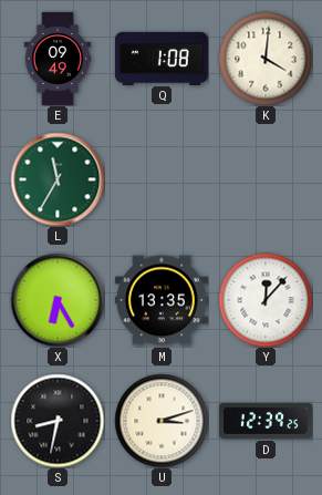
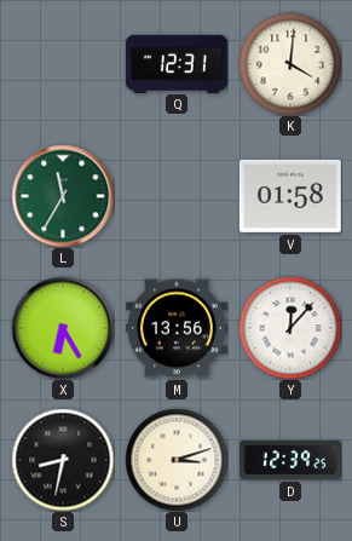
E: 09:49 -> none (58, 59)
Q: 1:08 -> 12:31 (177, 63)
V: none -> 01:58 (290, 196)
M: 13:35 -> 13:56 (177, 328)
